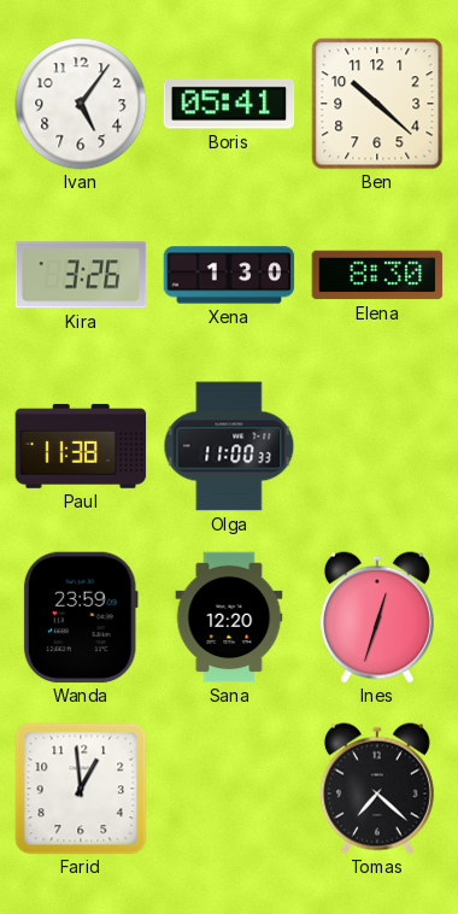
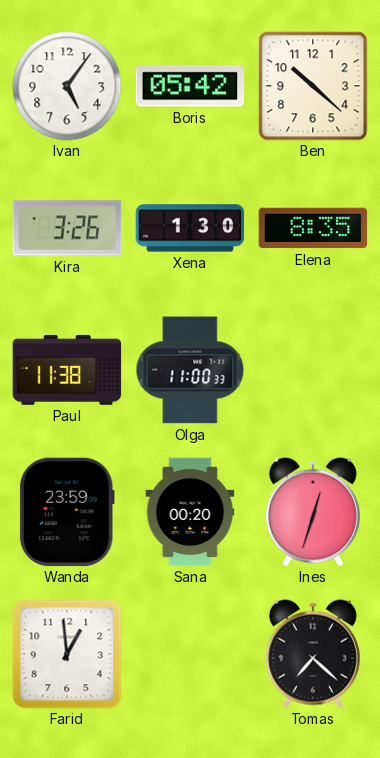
Boris: 05:41 -> 05:42 (190, 86)
Elena: 8:30 -> 8:35 (313, 228)
Sana: 12:20 -> 00:20 (190, 512)
